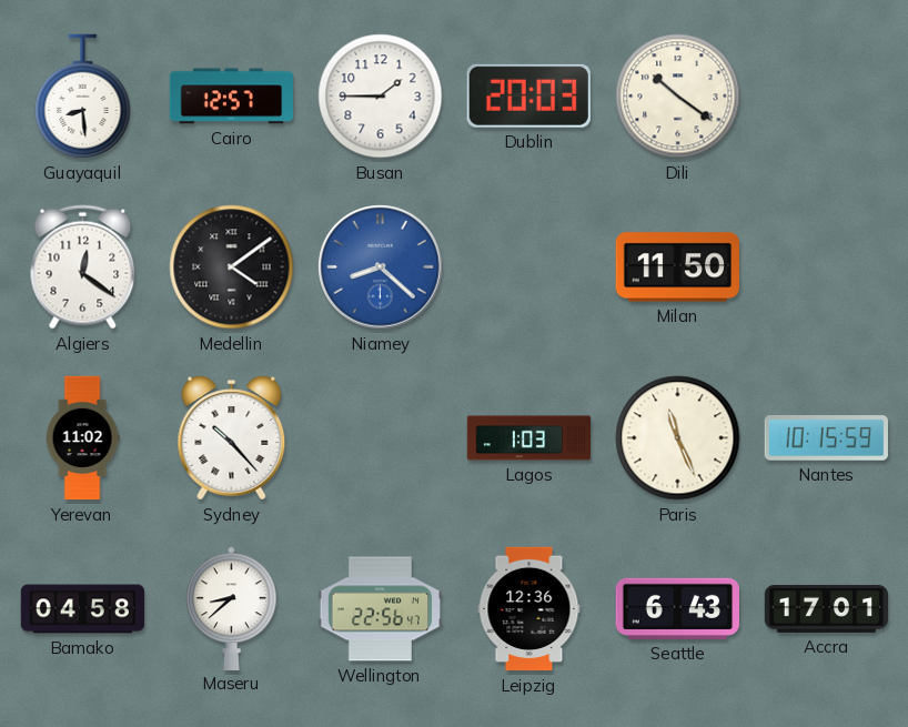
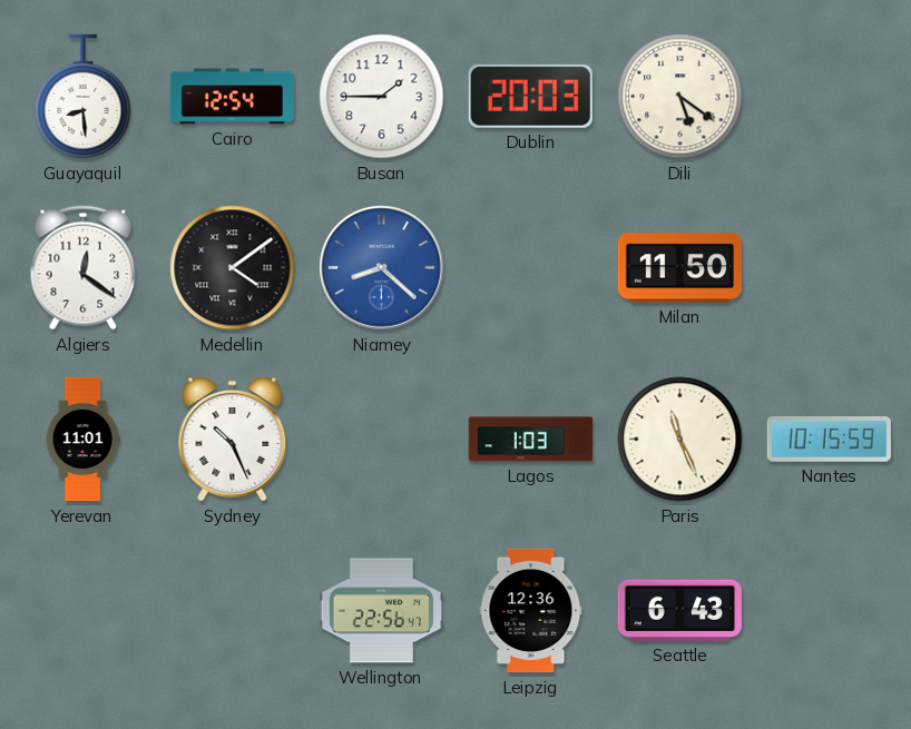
Cairo: 12:57 -> 12:54 (232, 97)
Dili: 10:21 -> 5:21 (680, 97)
Yerevan: 11:02 -> 11:01 (82, 440)
Sydney: 10:23 -> 10:26 (233, 440)
Bamako: 04:58 -> none (83, 609)
Maseru: 8:38 -> none (232, 608)
Accra: 17:01 -> none (827, 608)
